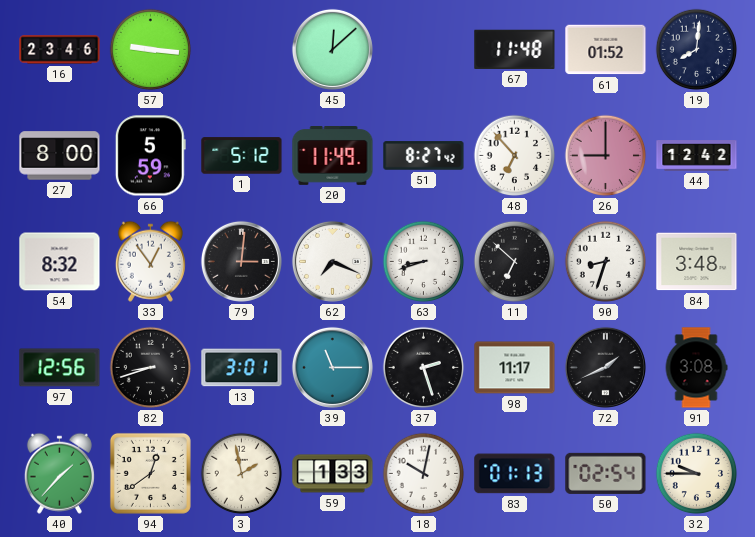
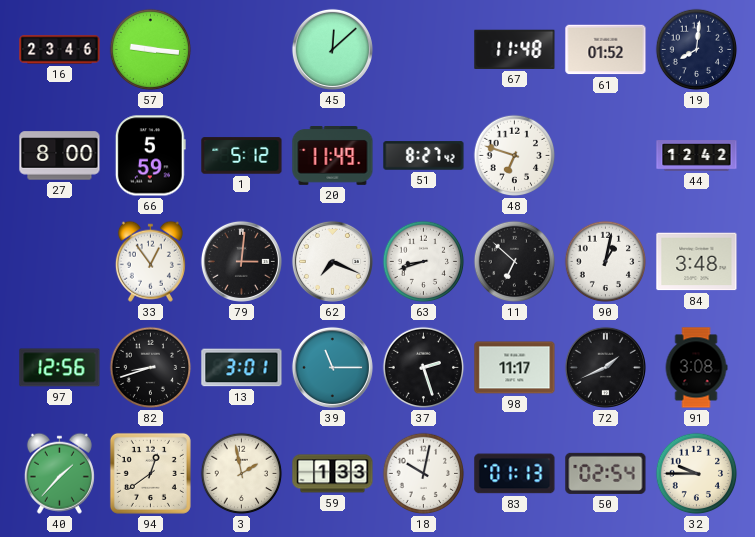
48: 6:53 -> 6:48 (515, 156)
26: 9:00 -> none (606, 156)
54: 8:32 -> none (60, 262)
90: 8:33 -> 1:02 (606, 262)
